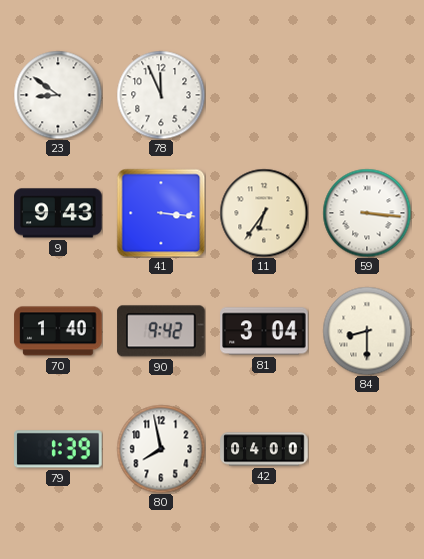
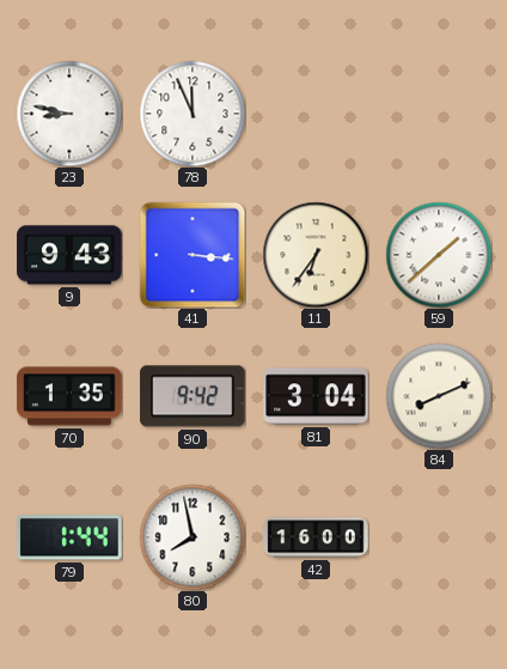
23: 8:51 -> 8:47 (69, 114)
59: 3:16 -> 1:38 (439, 255)
70: 1:40 -> 1:35 (69, 396)
84: 8:30 -> 8:11 (439, 396)
79: 1:39 -> 1:44 (69, 537)
42: 04:00 -> 16:00 (316, 537)
